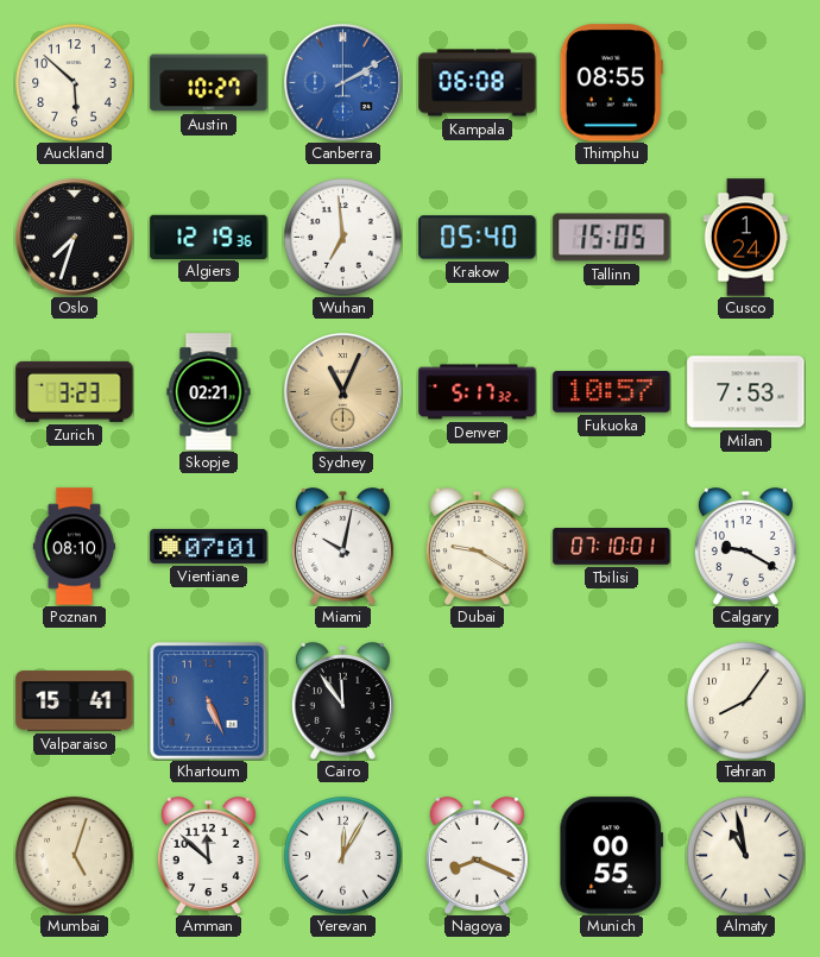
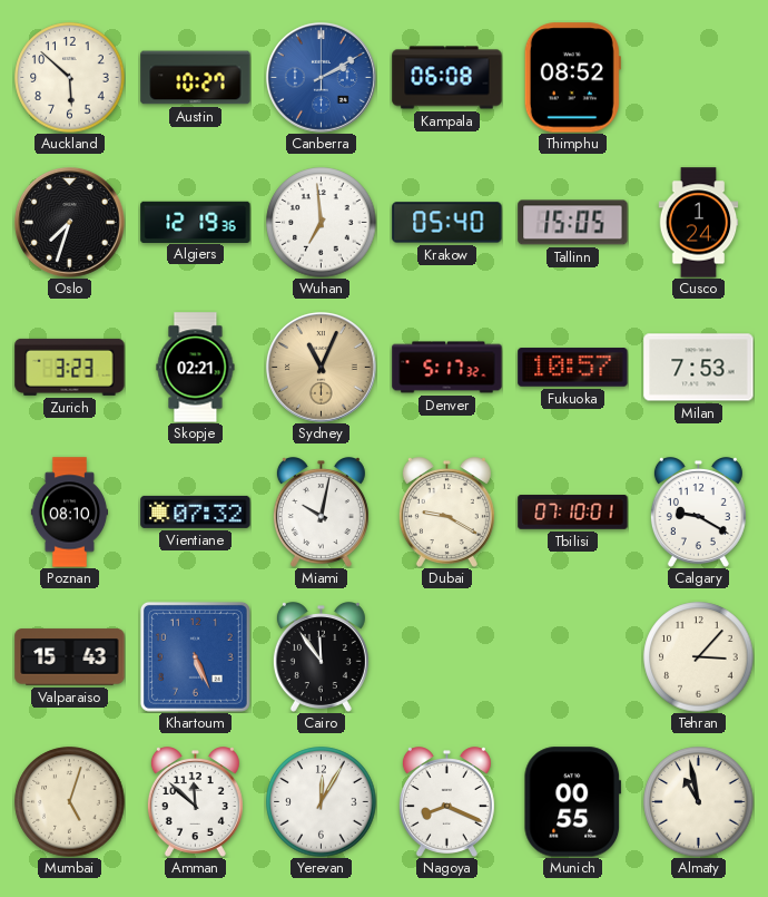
Thimphu: 08:55 -> 08:52 (572, 78)
Vientiane: 07:01 -> 07:32 (196, 511)
Valparaiso: 15:41 -> 15:43 (70, 657)
Tehran: 8:06 -> 3:07 (699, 657)
